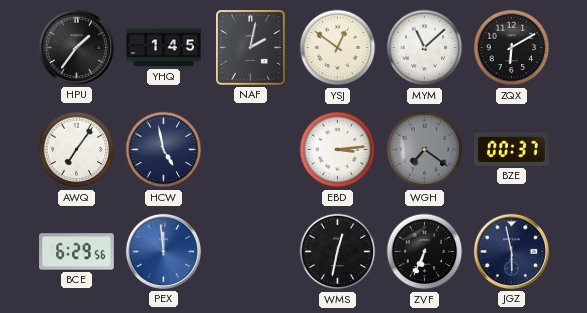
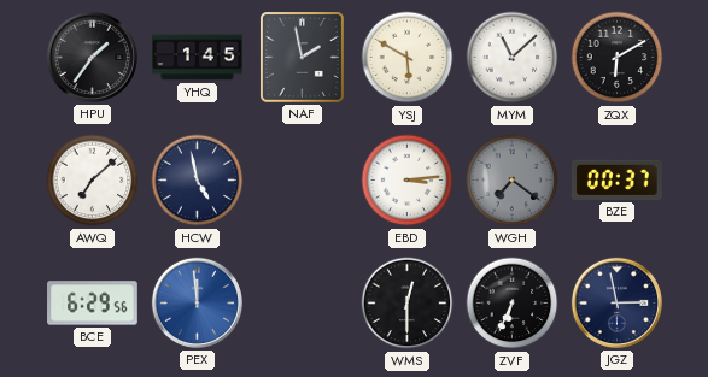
NAF: 2:02 -> 1:58 (303, 58)
YSJ: 12:51 -> 5:50 (408, 58)
AWQ: 7:06 -> 7:08 (93, 181)
WMS: 12:32 -> 12:30 (408, 304)
JGZ: 5:58 -> 2:58 (616, 302)
